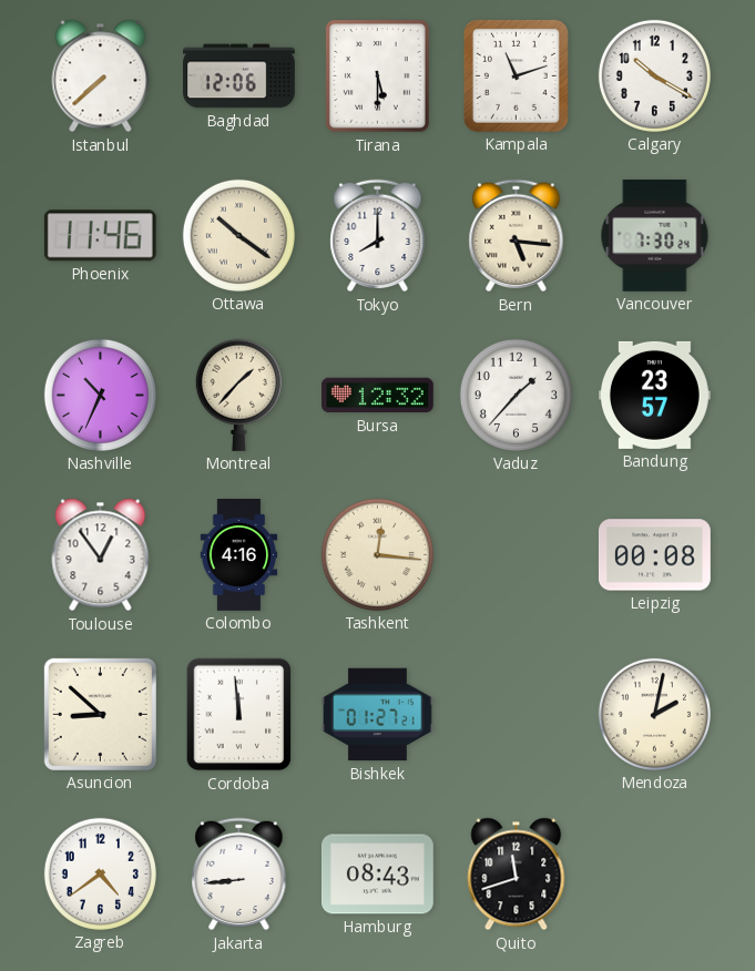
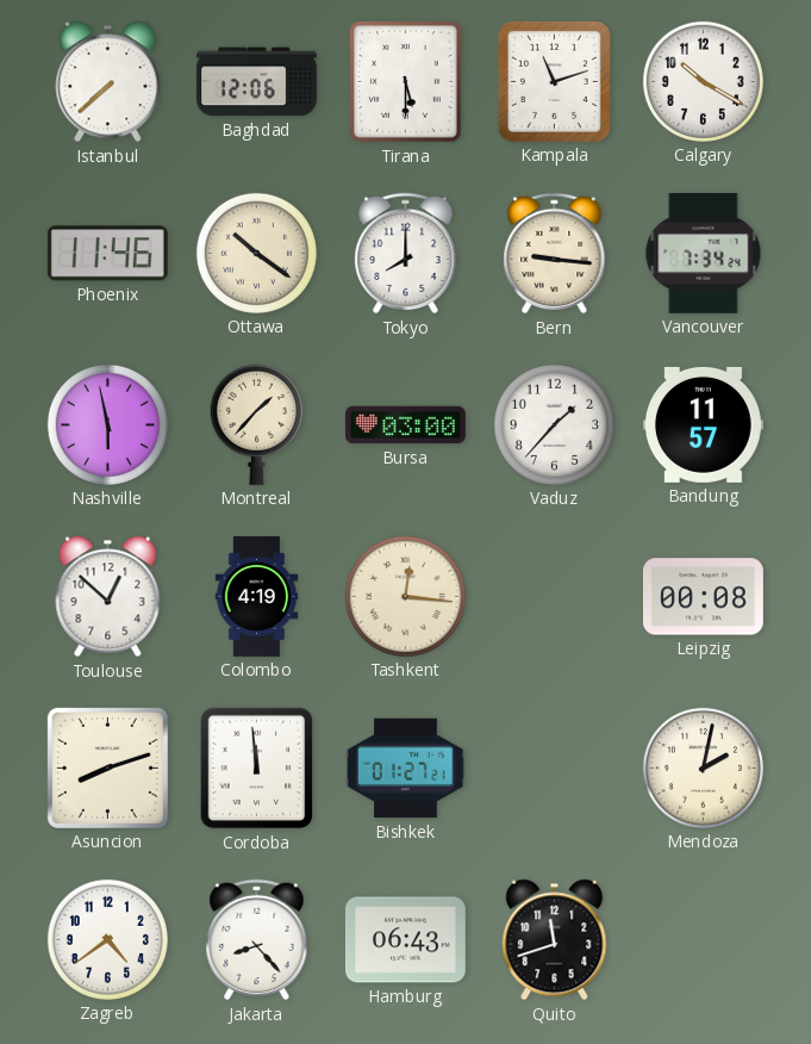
Bern: 5:16 -> 9:16 (555, 254)
Vancouver: 7:30 -> 7:34 (704, 253)
Nashville: 10:34 -> 5:58 (107, 424)
Bursa: 12:32 -> 03:00 (405, 425)
Bandung: 23:57 -> 11:57 (703, 424)
Toulouse: 12:54 -> 12:52 (108, 597)
Colombo: 4:16 -> 4:19 (257, 597)
Asuncion: 8:52 -> 8:12 (107, 768)
Jakarta: 8:44 -> 8:23 (257, 940)
Hamburg: 08:43 -> 06:43 (405, 940)
